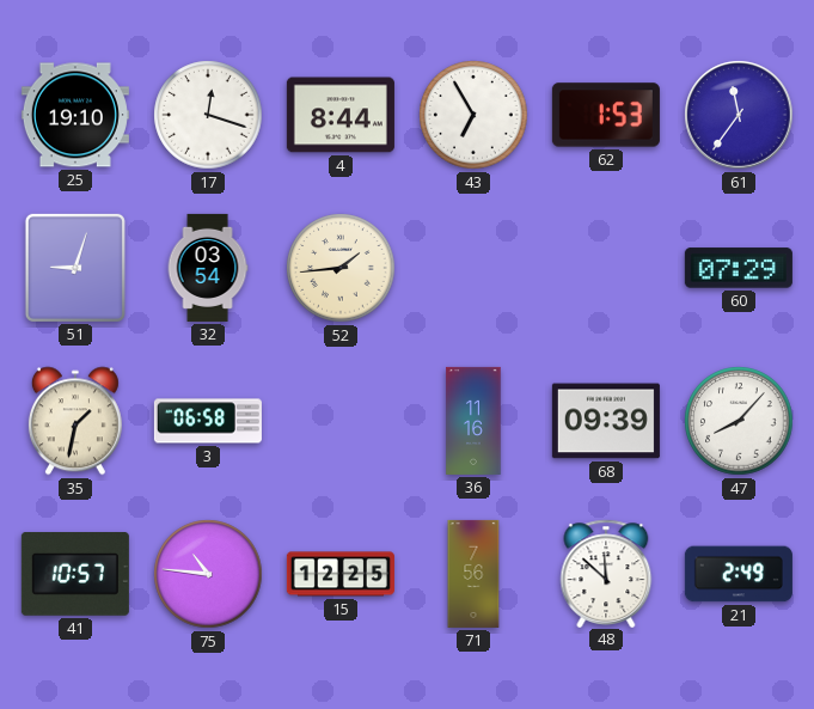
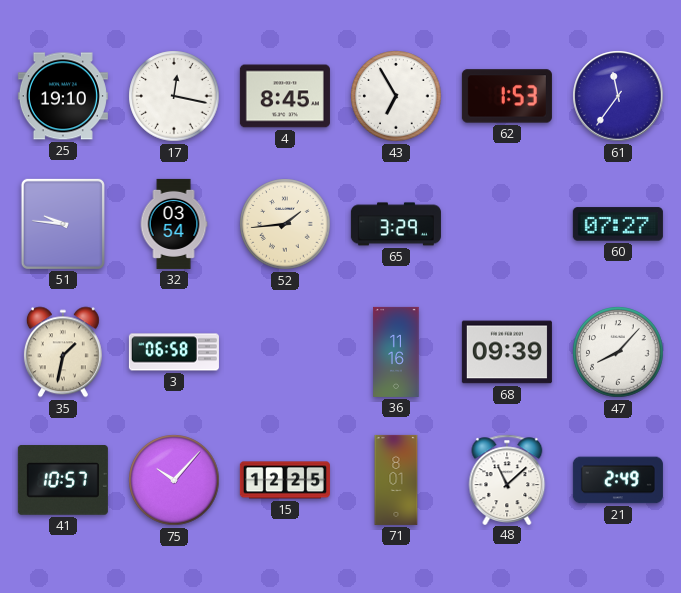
17: 12:18 -> 12:17 (174, 96)
4: 8:44 -> 8:45 (285, 96)
51: 9:03 -> 9:46 (63, 224)
65: none -> 3:29 (396, 224)
60: 07:29 -> 07:27 (618, 224)
75: 10:46 -> 10:07 (174, 480)
71: 7:56 -> 8:01 (396, 480)
48: 11:52 -> 11:08 (507, 479)
